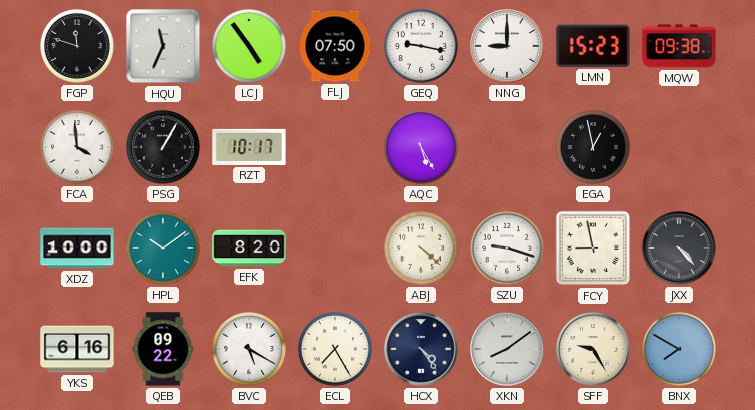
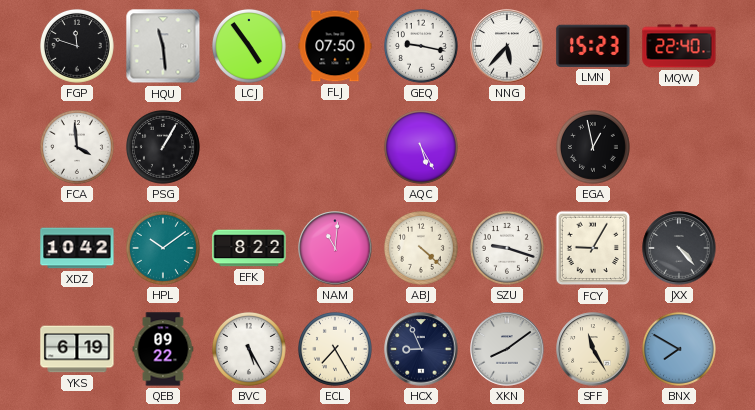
HQU: 11:34 -> 11:29 (163, 46)
NNG: 9:00 -> 5:37 (507, 46)
MQW: 09:38 -> 22:40 (679, 46)
RZT: 10:17 -> none (249, 147)
XDZ: 10:00 -> 10:42 (77, 248)
EFK: 8:20 -> 8:22 (249, 248)
NAM: none -> 11:01 (335, 248)
FCY: 8:58 -> 9:05 (593, 248)
YKS: 6:16 -> 6:19 (77, 349)
BVC: 5:20 -> 5:25 (249, 349)
HCX: 4:24 -> 8:56 (421, 349)
SFF: 9:25 -> 11:25 (593, 349)
